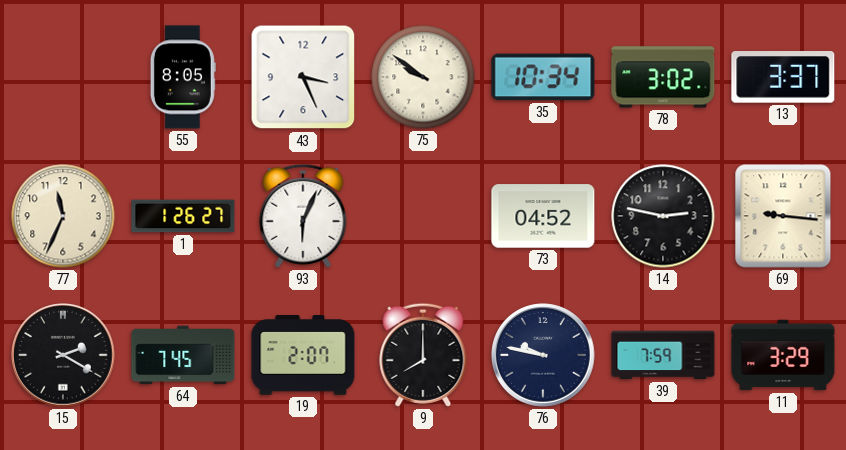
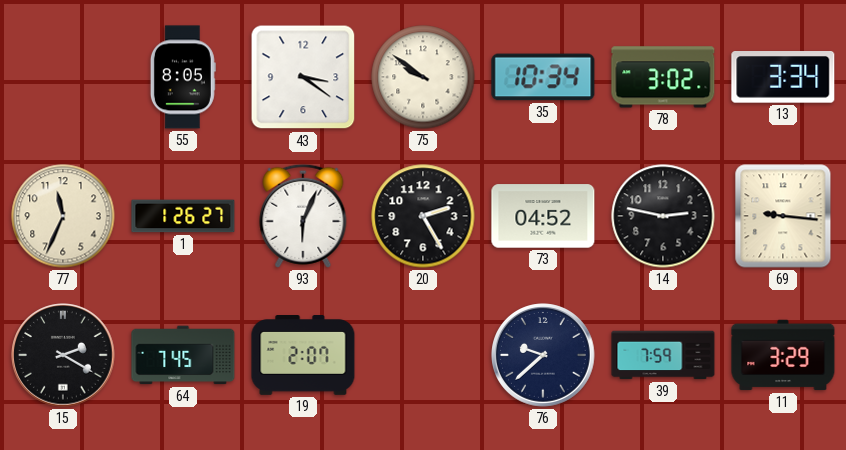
43: 3:26 -> 3:21 (303, 77)
13: 3:37 -> 3:34 (783, 78)
20: none -> 2:25 (423, 216)
9: 8:00 -> none (423, 355)
76: 9:47 -> 9:38 (543, 355)
